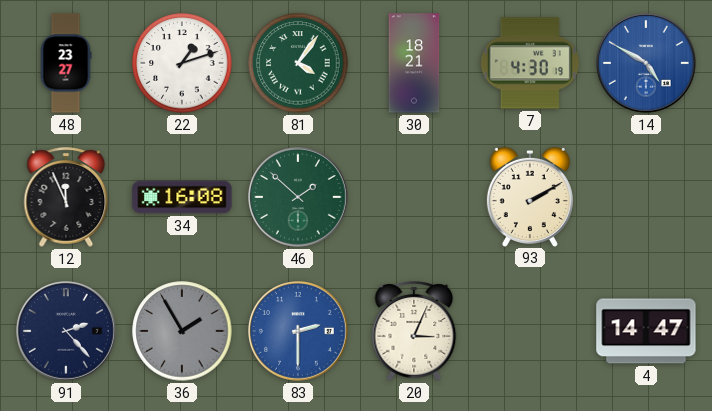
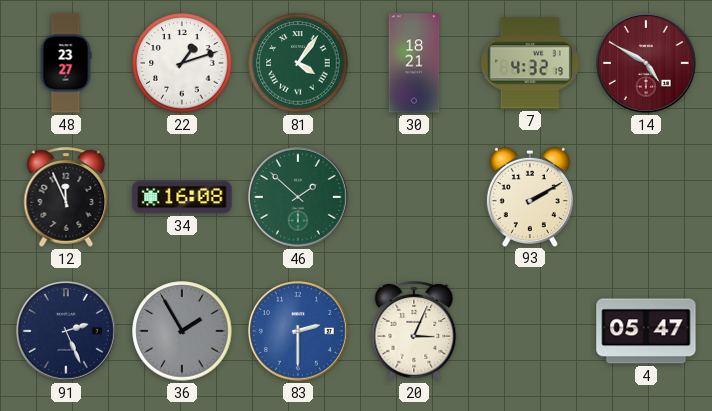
7: 4:30 -> 4:32 (530, 63)
14 dial: blue -> burgundy (647, 64)
91: 2:23 -> 2:26 (67, 332)
4: 14:47 -> 05:47 (646, 331)
